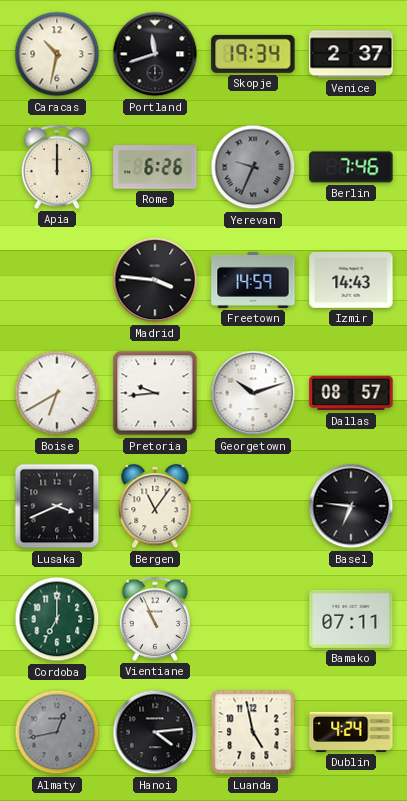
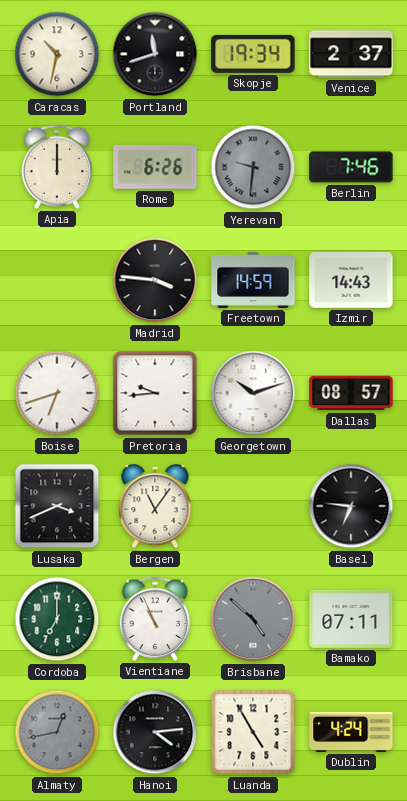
Yerevan: 9:34 -> 9:31 (253, 167)
Boise: 6:40 -> 6:42 (57, 393)
Brisbane: none -> 4:52 (253, 619)
Luanda: 4:58 -> 4:55 (253, 732)
